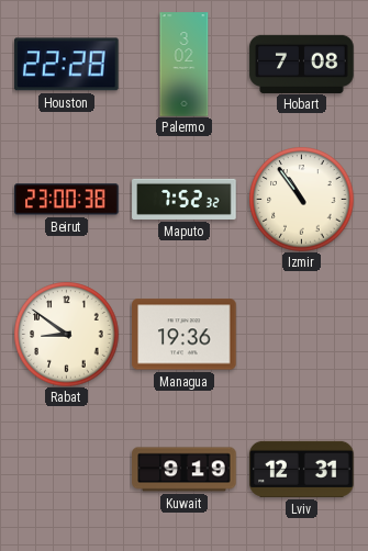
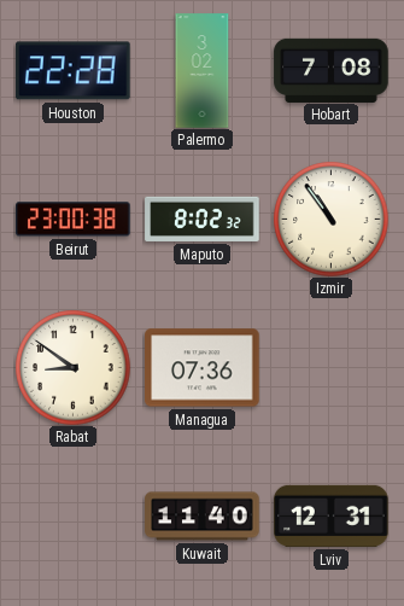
Maputo: 7:52 -> 8:02 (203, 218)
Managua: 19:36 -> 07:36 (203, 368)
Kuwait: 9:19 -> 11:40 (203, 517)
